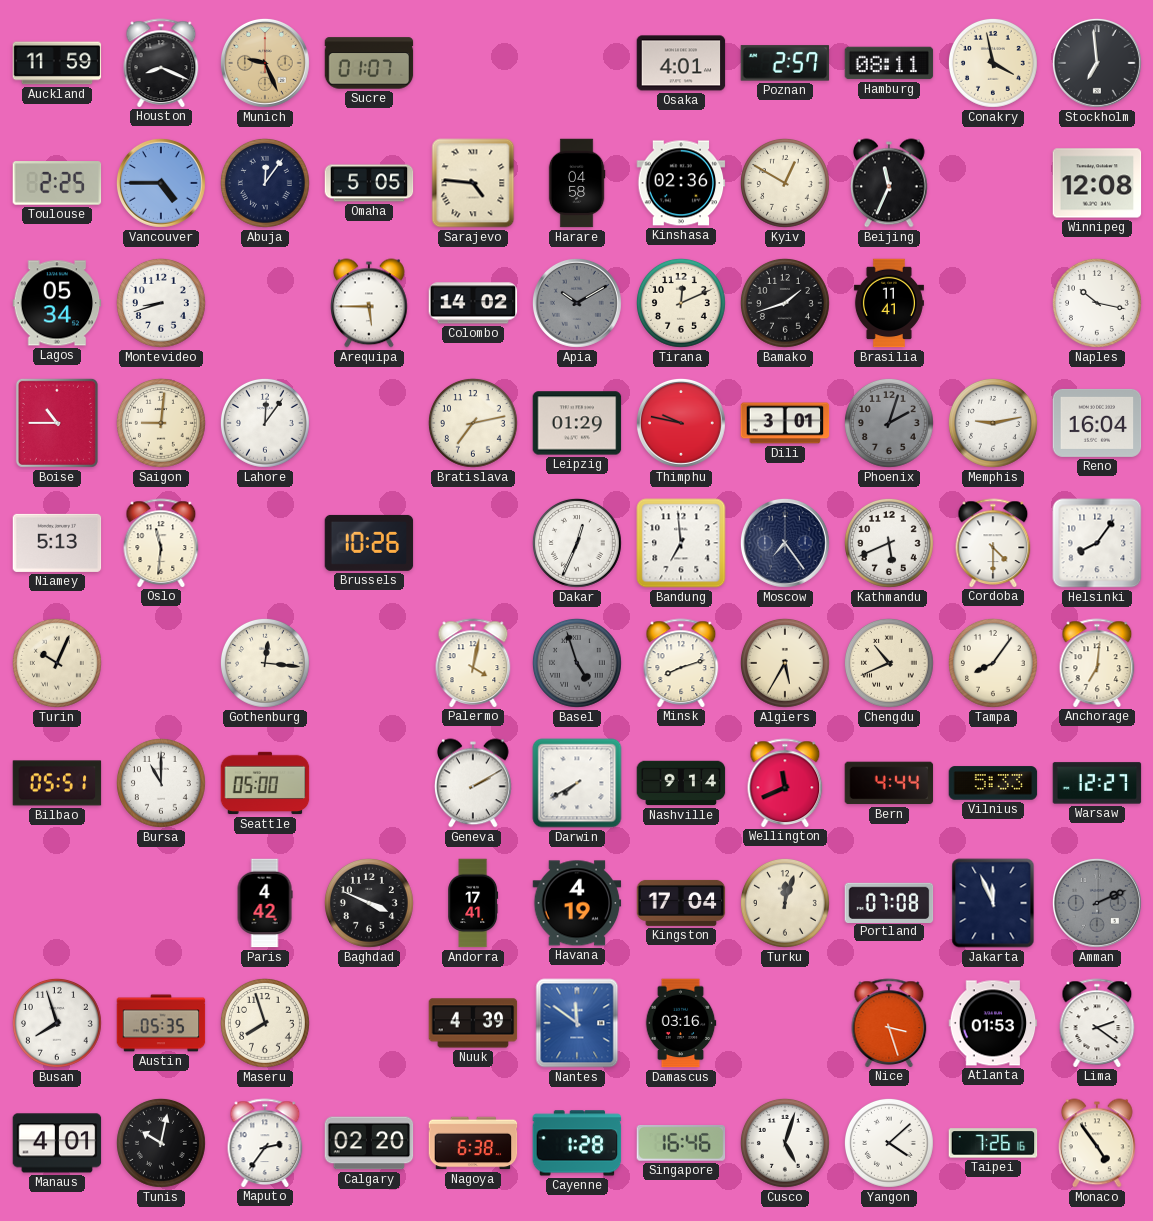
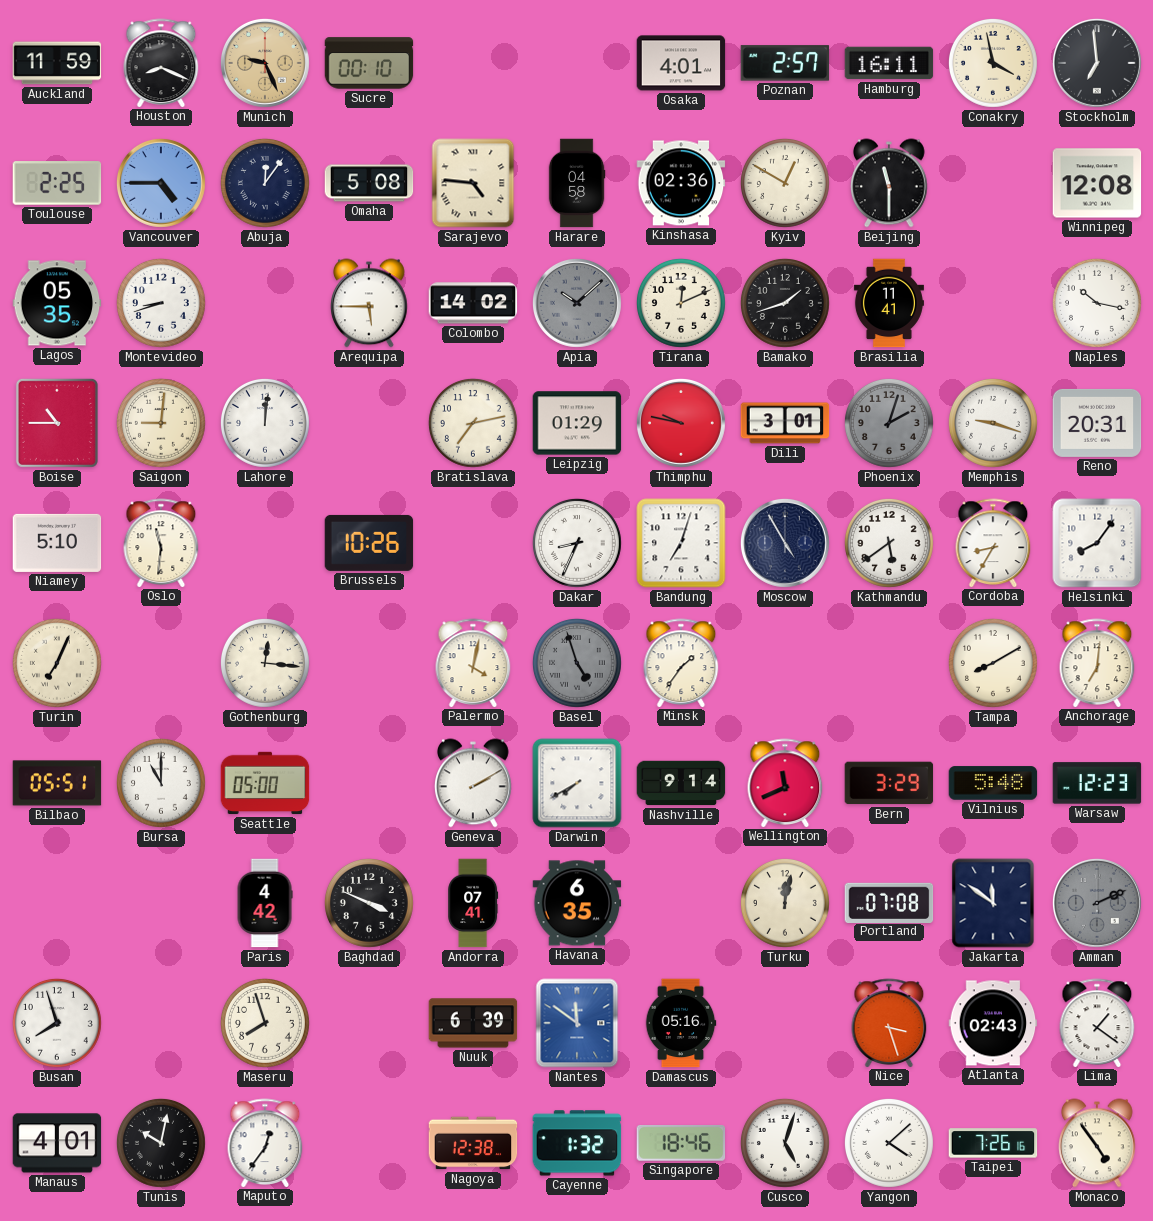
Sucre: 01:07 -> 00:10 (369, 63)
Hamburg: 08:11 -> 16:11 (889, 63)
Omaha: 5:05 -> 5:08 (369, 183)
Beijing: 11:34 -> 11:30 (890, 183)
Lagos: 05:34 -> 05:35 (57, 303)
Apia: 10:10 -> 10:08 (577, 303)
Lahore: 12:06 -> 12:01 (265, 423)
Memphis: 9:13 -> 9:18 (993, 423)
Reno: 16:04 -> 20:31 (1097, 423)
Niamey: 5:13 -> 5:10 (57, 543)
Dakar: 12:34 -> 8:34 (577, 543)
Bandung: 6:59 -> 7:03 (681, 543)
Moscow: 7:24 -> 4:55 (785, 543)
Kathmandu: 5:41 -> 5:39 (889, 543)
Cordoba: 4:30 -> 8:35 (993, 543)
Turin: 10:04 -> 7:04 (57, 663)
Minsk: 8:12 -> 1:36 (681, 663)
Algiers: 5:35 -> none (785, 663)
Chengdu: 10:41 -> none (889, 663)
Tampa: 8:06 -> 8:10 (993, 663)
Bern: 4:44 -> 3:29 (889, 783)
Vilnius: 5:33 -> 5:48 (993, 783)
Warsaw: 12:27 -> 12:23 (1097, 783)
Andorra: 17:41 -> 07:41 (473, 903)
Havana: 4:19 -> 6:35 (577, 903)
Kingston: 17:04 -> none (681, 903)
Turku: 12:03 -> 12:02 (785, 903)
Jakarta: 11:56 -> 11:51 (993, 903)
Austin: 05:35 -> none (161, 1023)
Nuuk: 4:39 -> 6:39 (473, 1023)
Damascus: 03:16 -> 05:16 (681, 1023)
Atlanta: 01:53 -> 02:43 (993, 1023)
Lima: 2:21 -> 1:21 (1097, 1023)
Maputo: 2:36 -> 12:36 (265, 1143)
Calgary: 02:20 -> none (369, 1143)
Nagoya: 6:38 -> 12:38 (473, 1143)
Cayenne: 1:28 -> 1:32 (577, 1143)
Singapore: 16:46 -> 18:46 (681, 1144)
